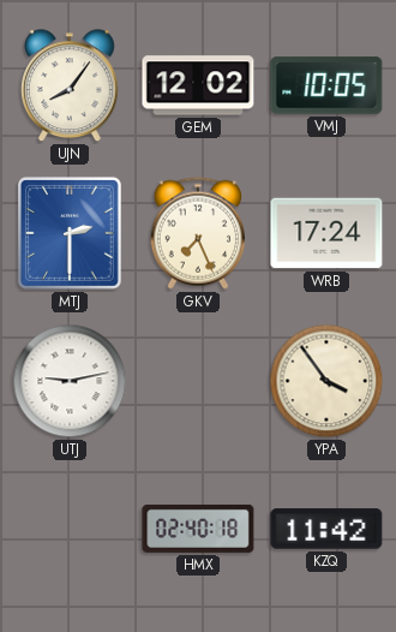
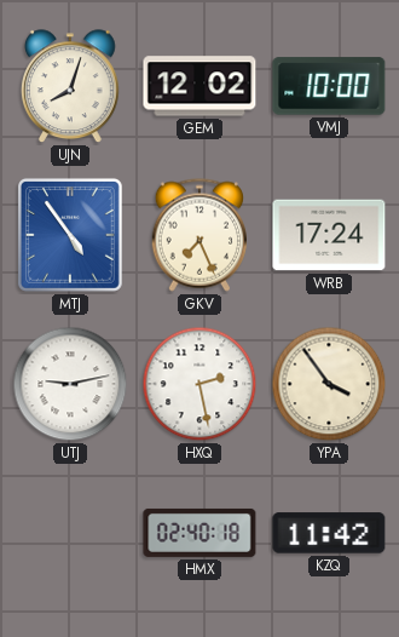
UJN: 8:06 -> 8:03 (71, 87)
VMJ: 10:05 -> 10:00 (329, 86)
MTJ: 2:30 -> 4:54 (70, 235)
HXQ: none -> 2:28 (199, 384)
